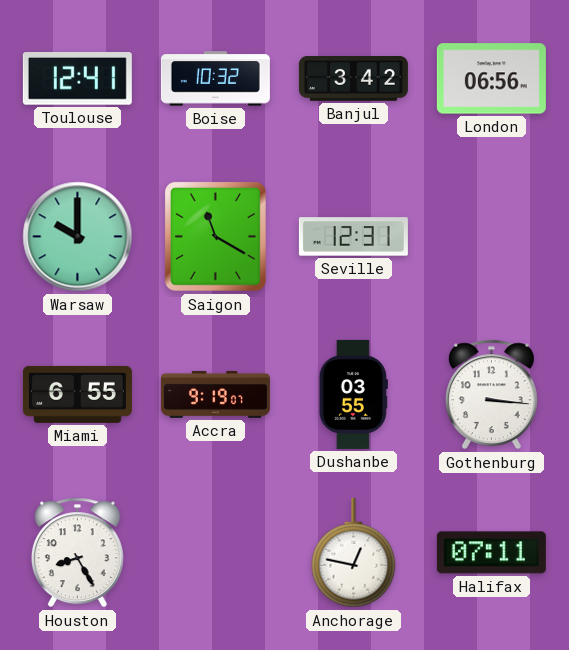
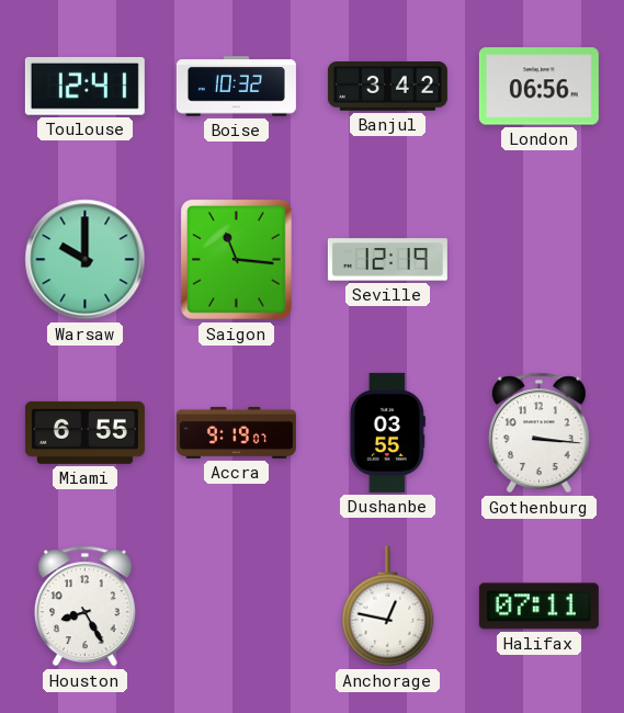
Saigon: 11:20 -> 11:16 (236, 259)
Seville: 12:31 -> 12:19 (387, 260)
